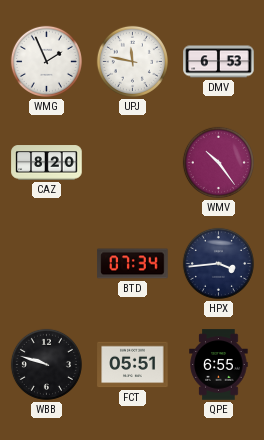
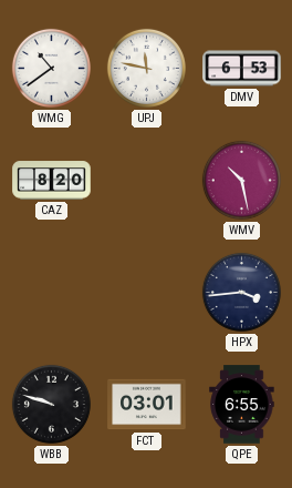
WMG: 1:56 -> 10:39 (51, 68)
WMV: 10:24 -> 10:28 (241, 180)
BTD: 07:34 -> none (133, 264)
FCT: 05:51 -> 03:01 (147, 405)
